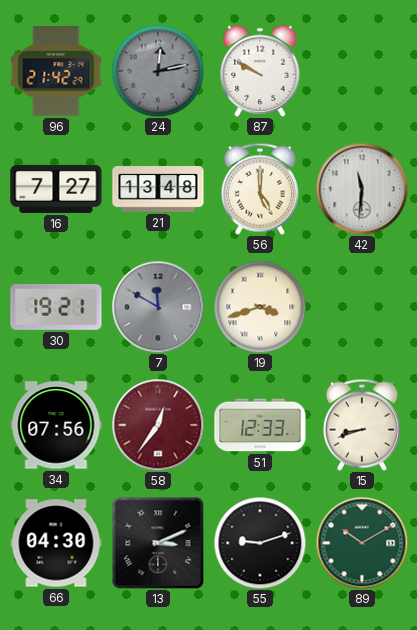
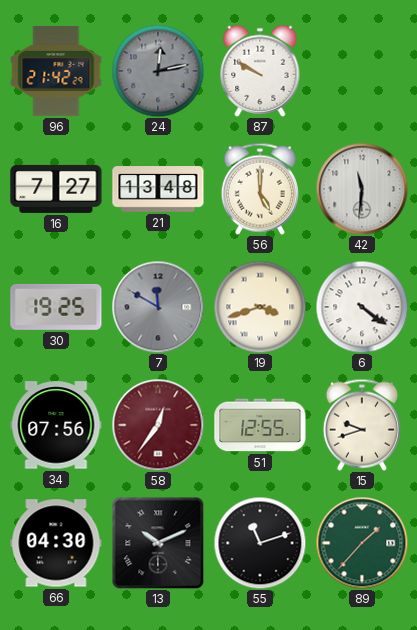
30: 19:21 -> 19:25 (56, 307)
6: none -> 4:21 (362, 307)
51: 12:33 -> 12:55 (260, 425)
15: 8:42 -> 9:42 (362, 425)
13: 3:11 -> 10:11 (158, 543)
55: 9:12 -> 11:12 (260, 543)
89: 10:10 -> 1:37 (362, 543)
